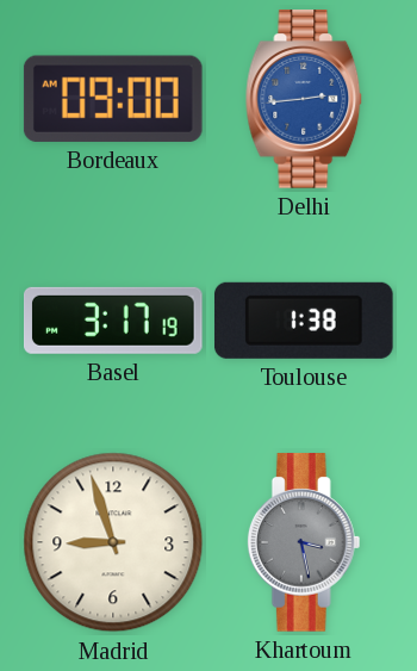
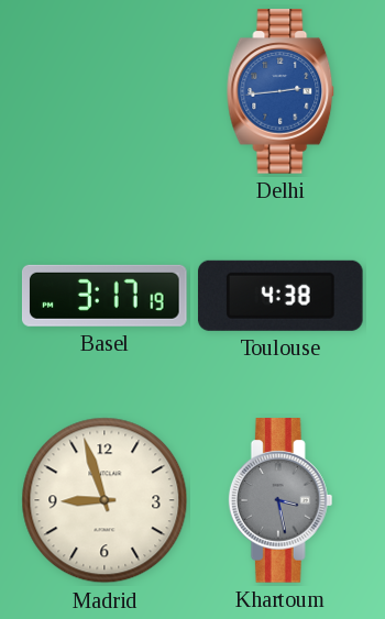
Bordeaux: 09:00 -> none (113, 99)
Toulouse: 1:38 -> 4:38 (280, 296)
